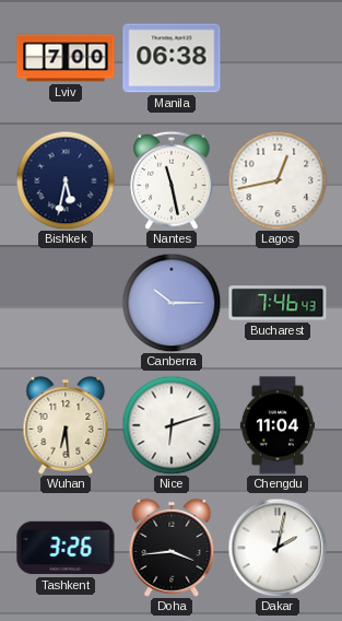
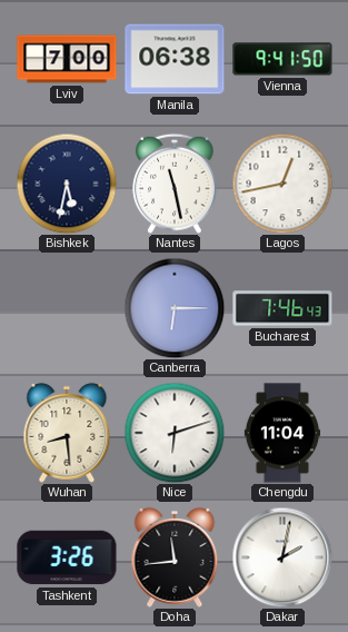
Vienna: none -> 9:41 (282, 59)
Canberra: 10:15 -> 6:15 (175, 308)
Wuhan: 6:29 -> 8:29 (67, 433)
Doha: 3:44 -> 11:44 (175, 557)
